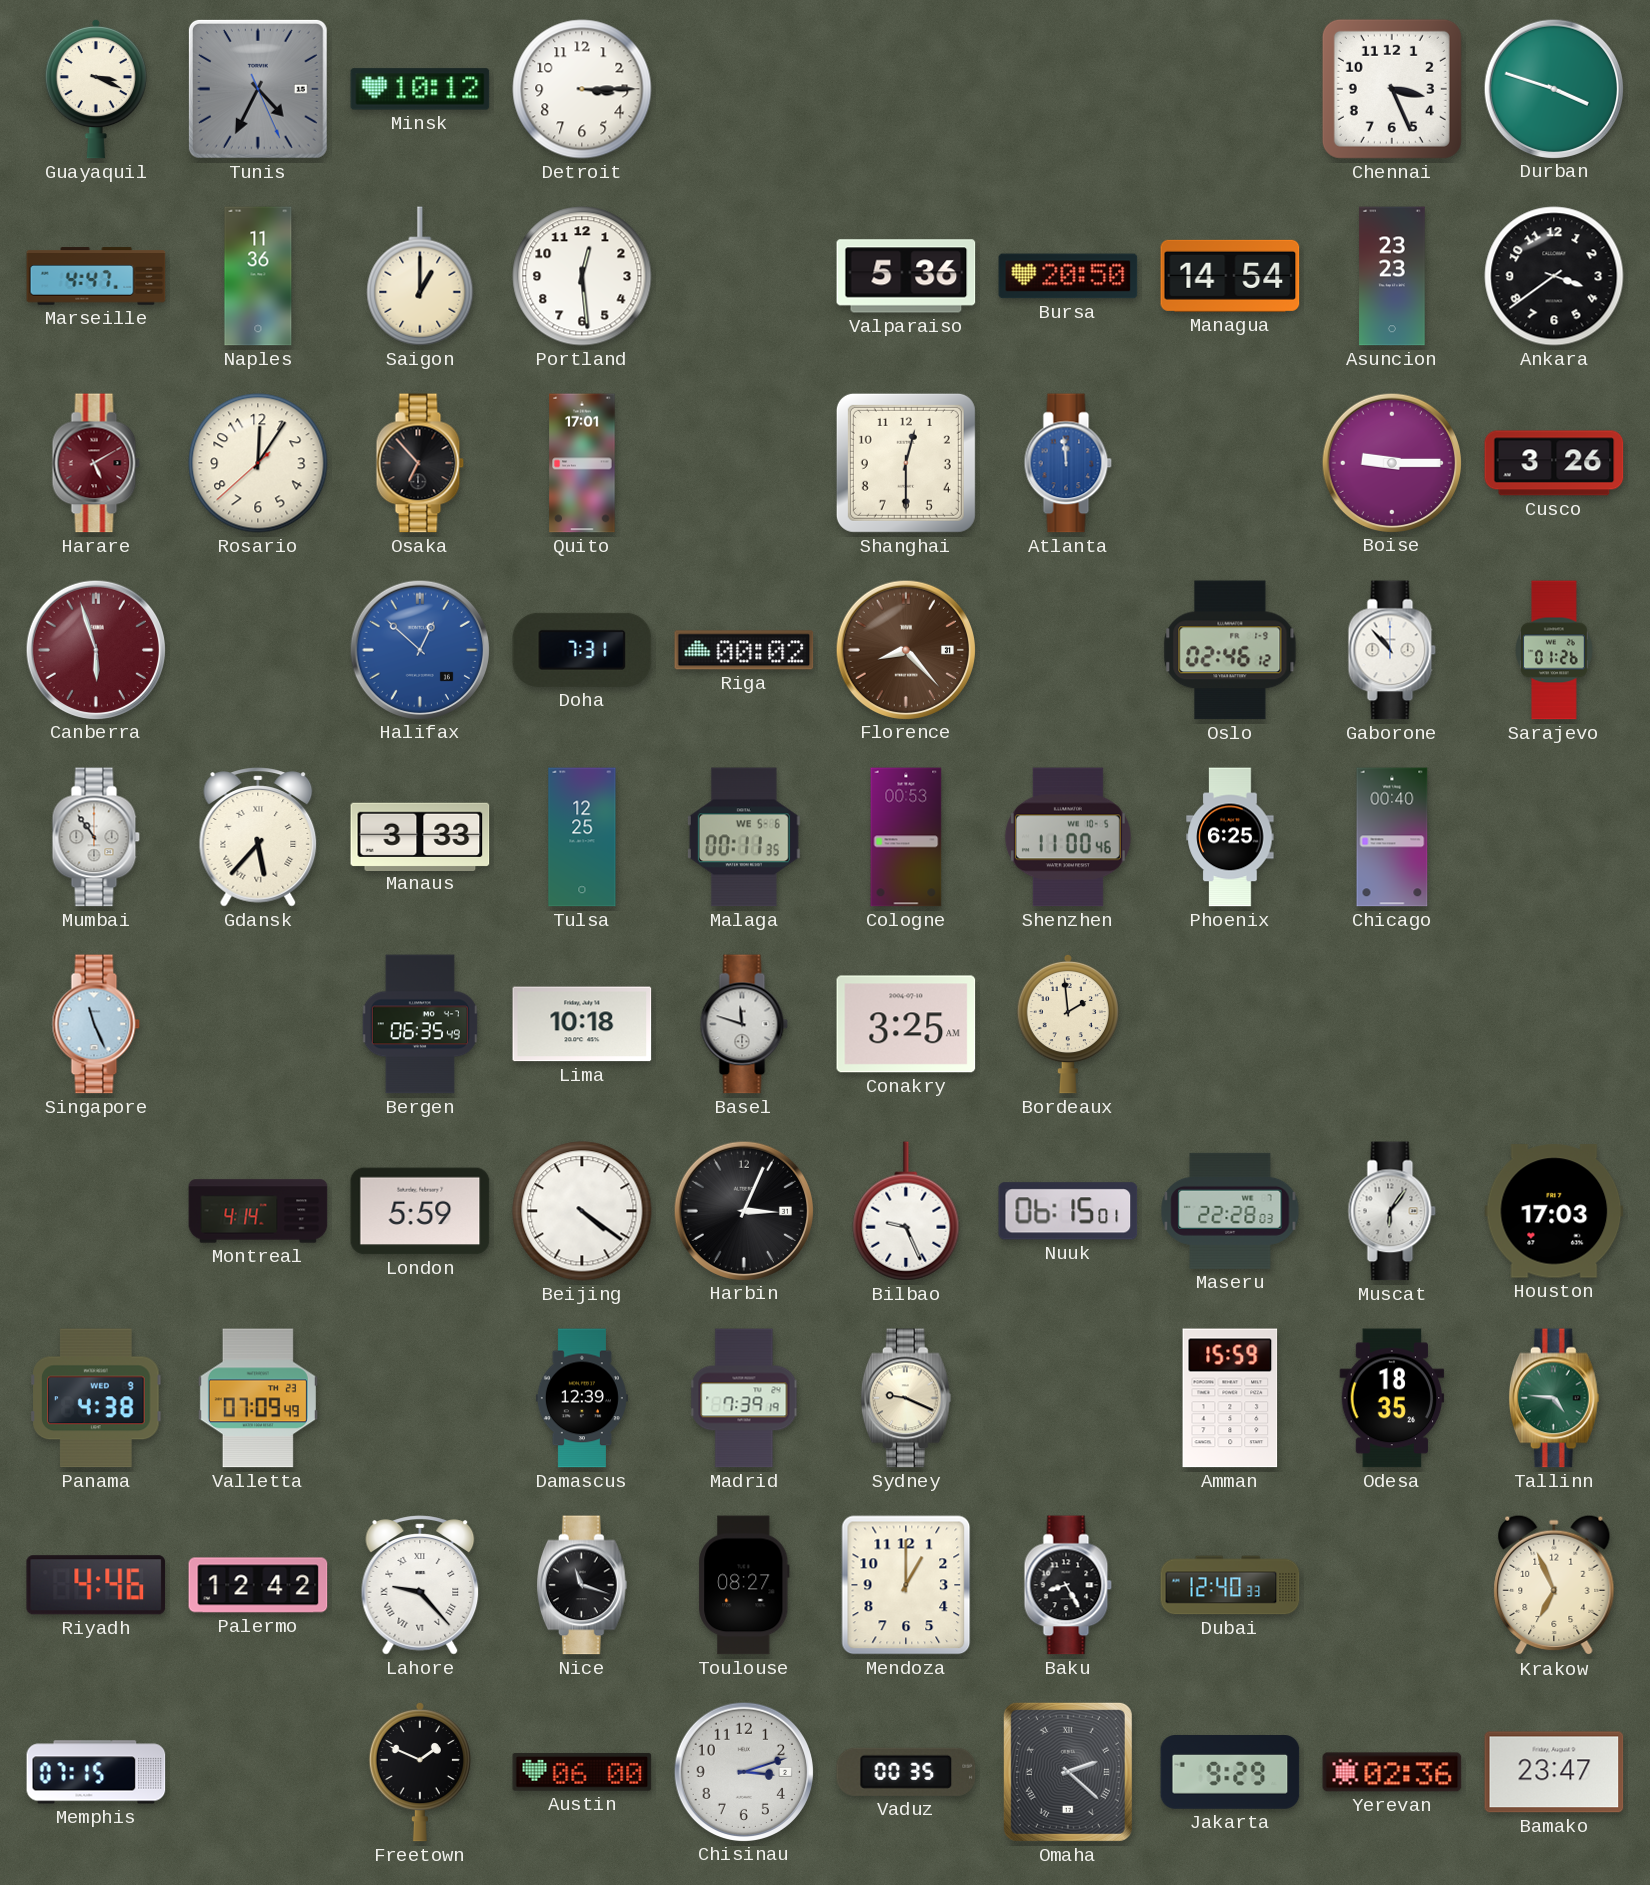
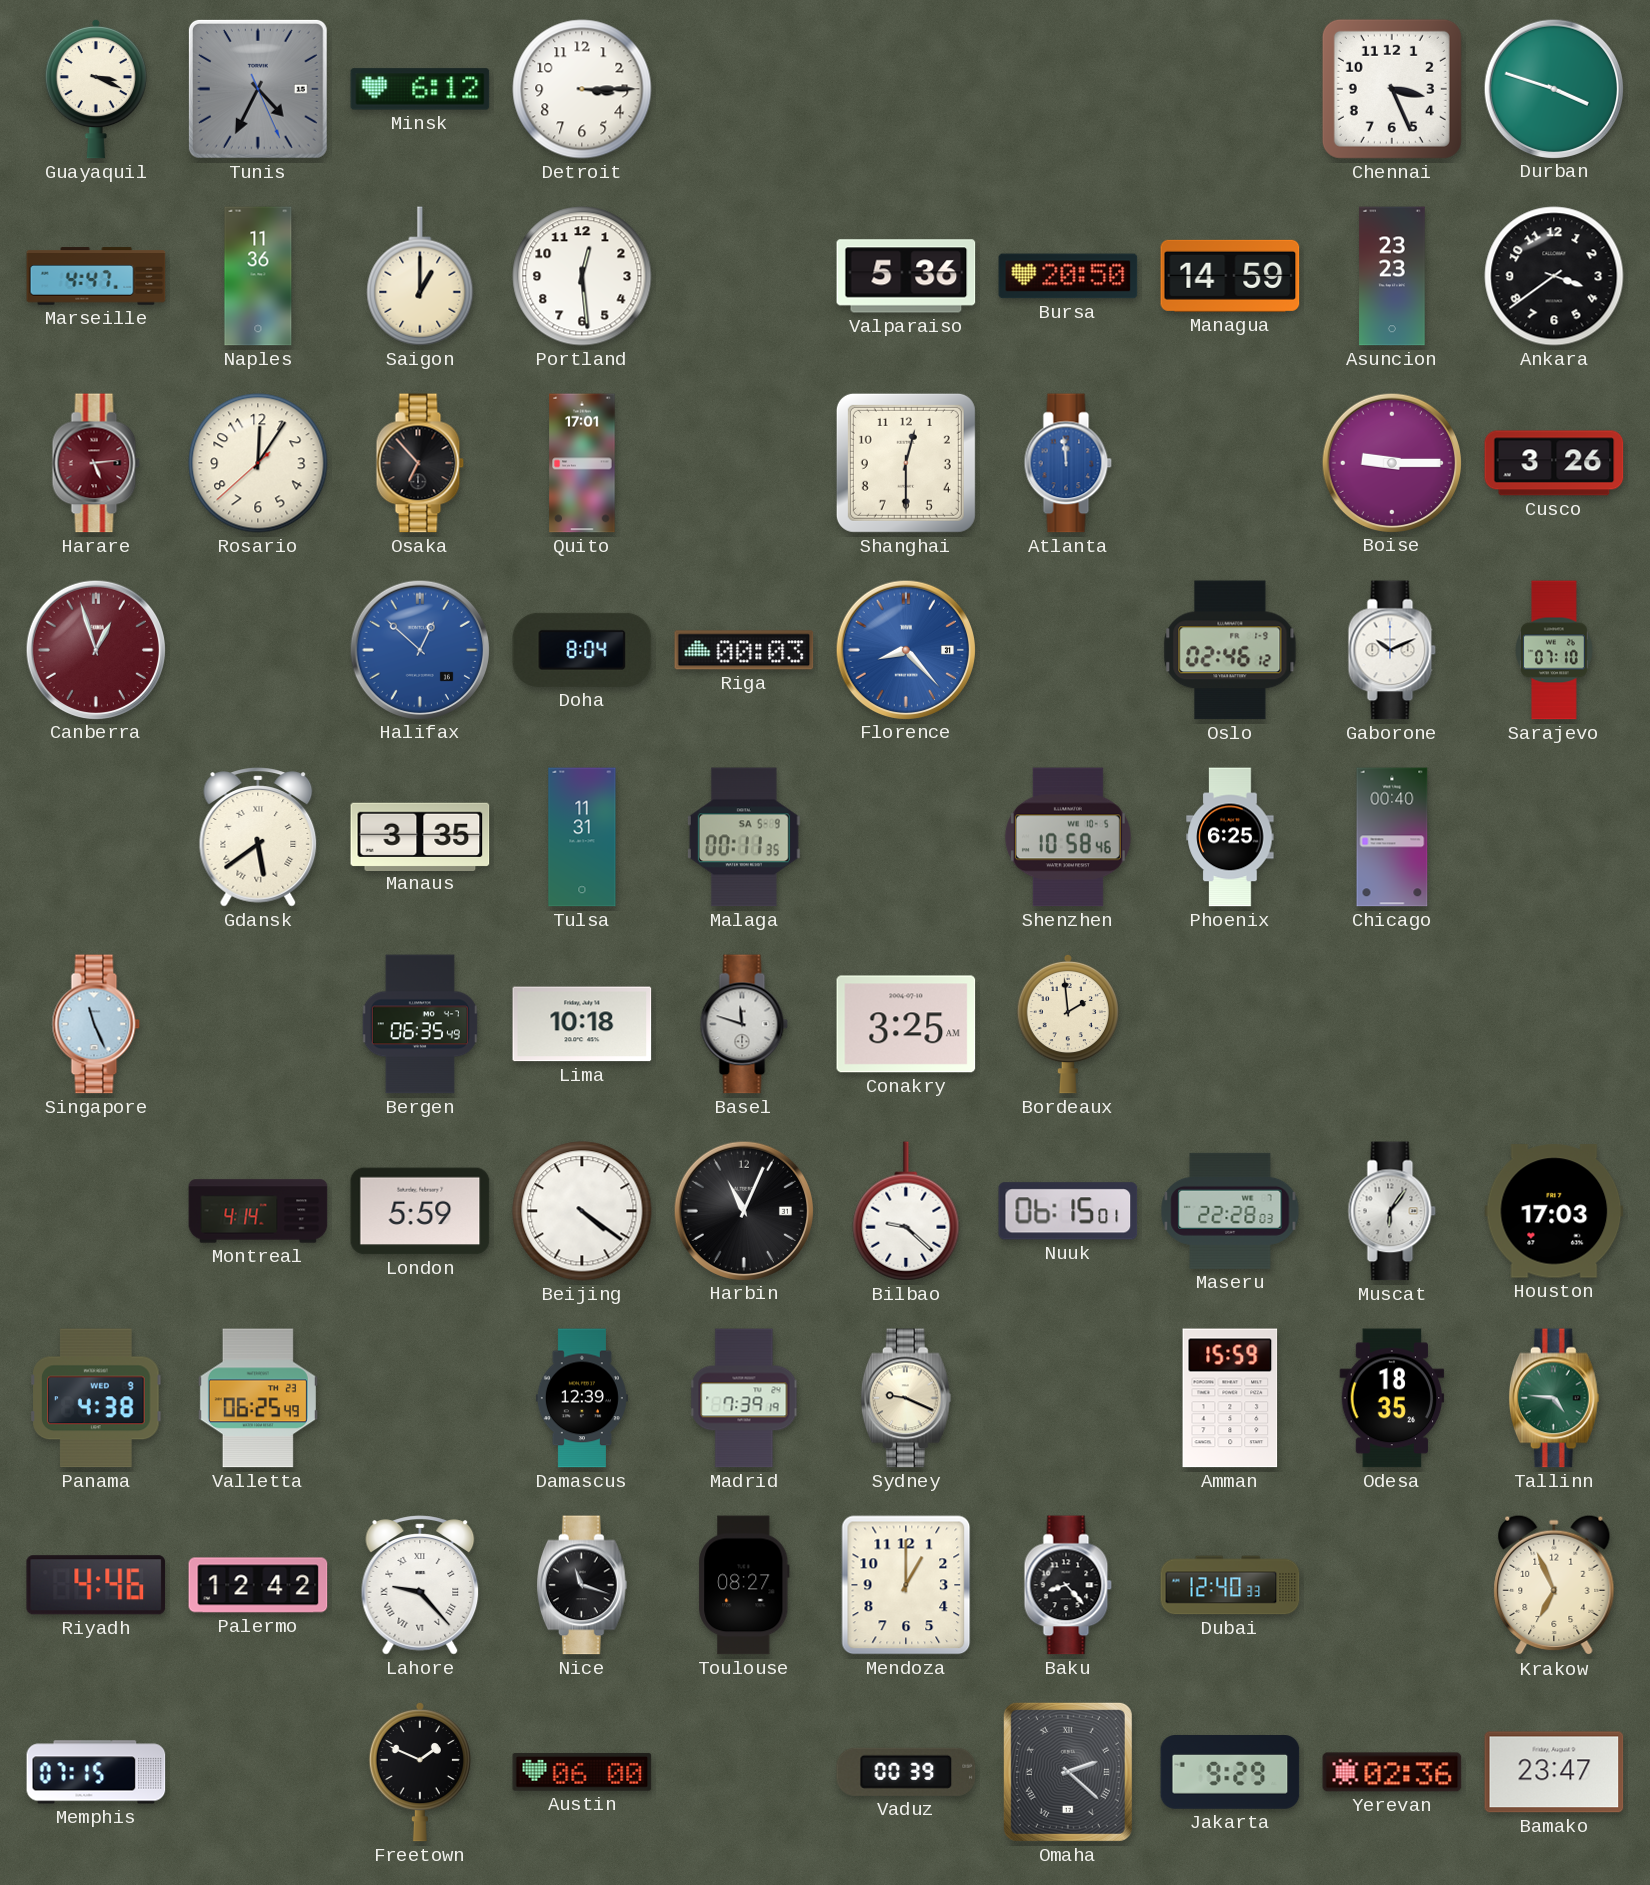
Minsk: 10:12 -> 6:12 (420, 89)
Managua: 14:54 -> 14:59 (1230, 276)
Harare: 5:10 -> 5:14 (96, 463)
Canberra: 5:57 -> 12:57 (95, 649)
Doha: 7:31 -> 8:04 (582, 650)
Riga: 00:02 -> 00:03 (744, 650)
Florence dial: brown -> blue (905, 649)
Gaborone: 10:53 -> 10:11 (1392, 650)
Sarajevo: 01:26 -> 07:10 (1555, 650)
Mumbai: 10:54 -> none (96, 837)
Gdansk: 5:37 -> 5:39 (258, 837)
Manaus: 3:33 -> 3:35 (420, 836)
Tulsa: 12:25 -> 11:31 (582, 837)
Malaga date: WE 5-6 -> SA 5-9 (744, 837)
Cologne: 00:53 -> none (906, 837)
Shenzhen: 11:00 -> 10:58 (1068, 837)
Harbin: 3:04 -> 11:04 (743, 1210)
Bilbao: 9:26 -> 9:22 (906, 1211)
Valletta: 07:09 -> 06:25 (258, 1398)
Baku: 8:25 -> 8:23 (1068, 1585)
Chisinau: 3:12 -> none (743, 1771)
Vaduz: 00:35 -> 00:39 (906, 1772)
